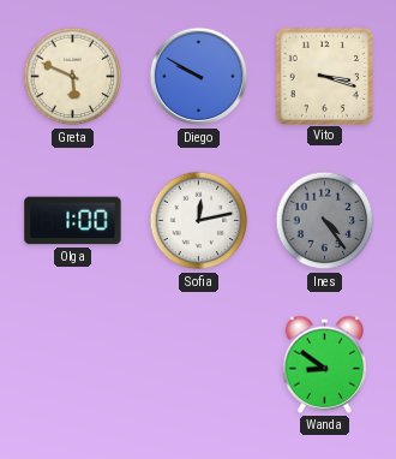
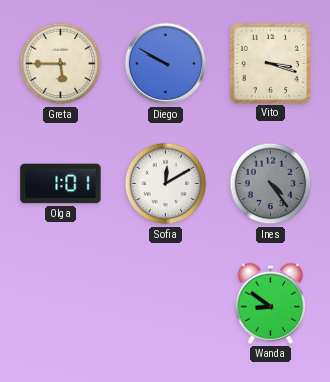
Greta: 5:49 -> 5:45 (61, 64)
Olga: 1:00 -> 1:01 (61, 184)
Sofia: 12:13 -> 12:10 (166, 184)
